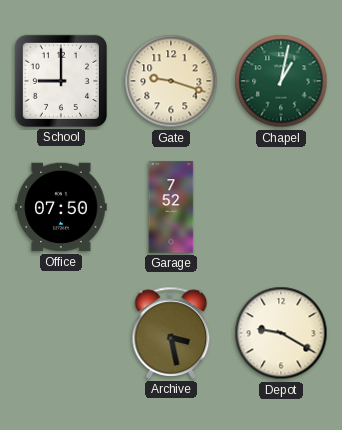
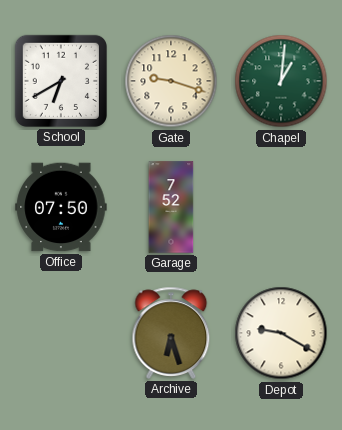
School: 9:00 -> 6:40 (61, 81)
Chapel: 1:02 -> 1:01 (281, 81)
Archive: 3:28 -> 6:27 (171, 333)
